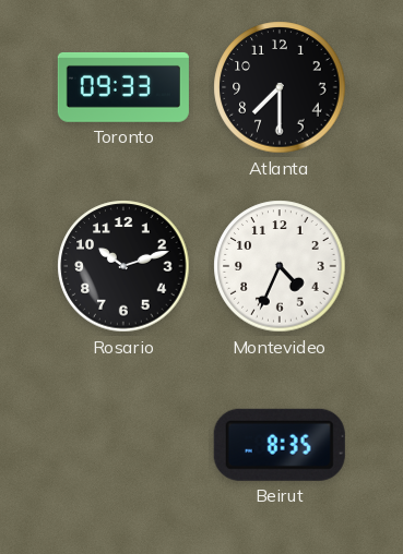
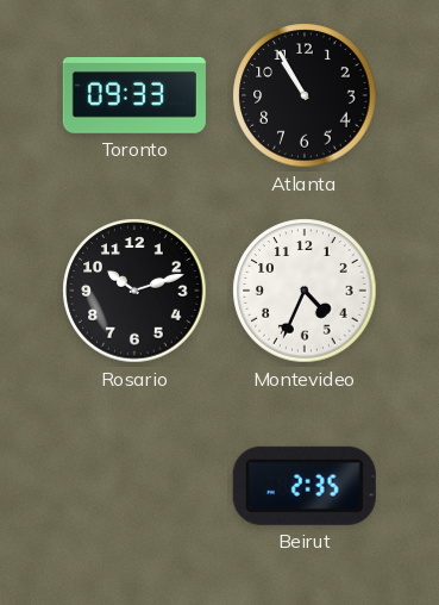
Atlanta: 7:30 -> 10:55 (305, 95)
Beirut: 8:35 -> 2:35 (305, 486)
